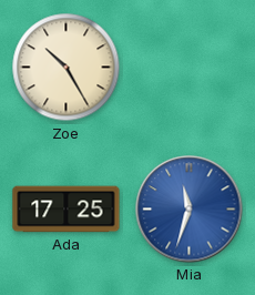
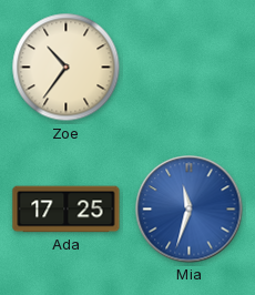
Zoe: 10:25 -> 10:36 (67, 68)
